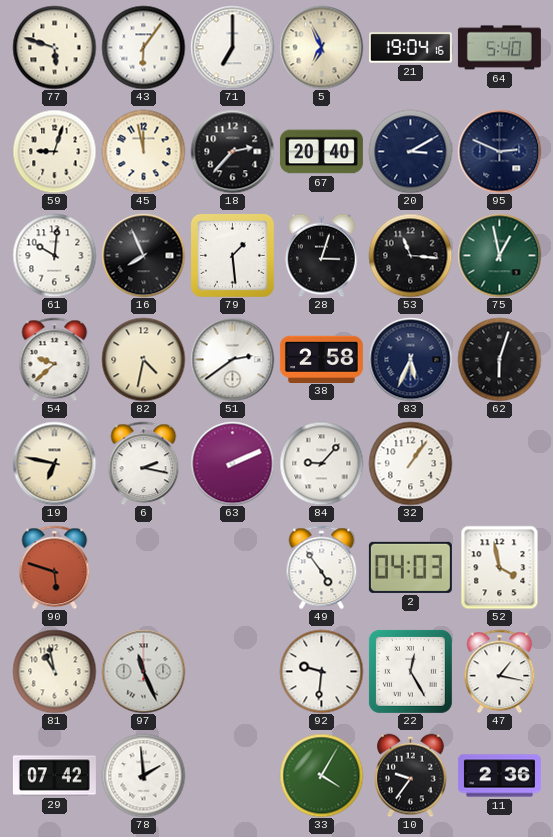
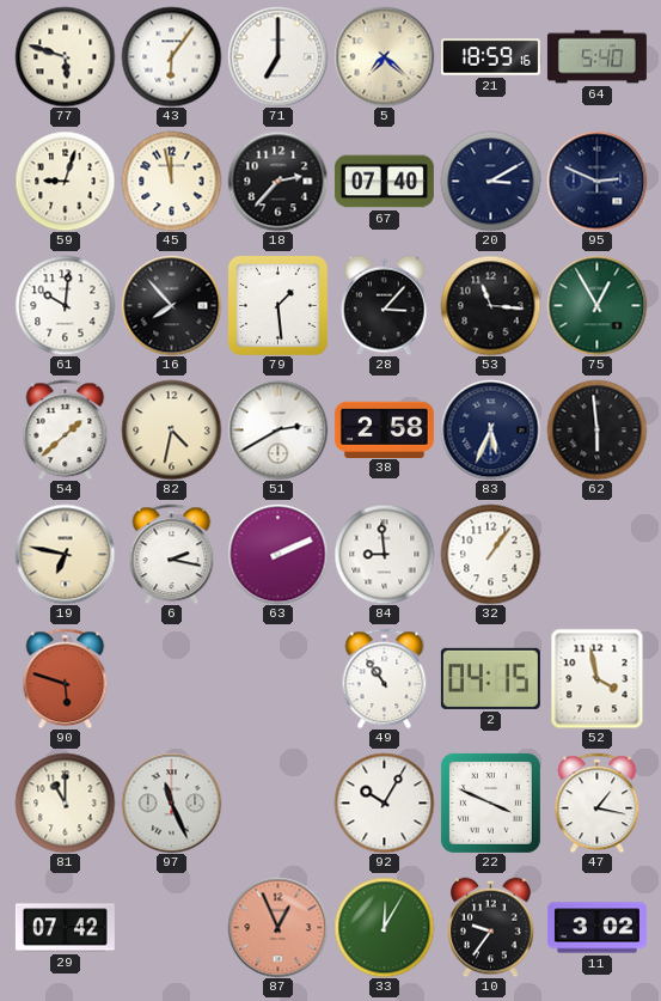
5: 6:56 -> 7:22 (384, 56)
21: 19:04 -> 18:59 (490, 57)
67: 20:40 -> 07:40 (384, 182)
16: 7:56 -> 7:53 (171, 305)
28: 3:03 -> 3:07 (385, 305)
75: 12:58 -> 12:55 (596, 305)
54: 9:38 -> 1:38 (66, 429)
51: 2:39 -> 2:40 (277, 429)
62: 6:03 -> 5:59 (596, 429)
84: 9:07 -> 8:59 (384, 554)
49: 4:54 -> 10:54 (385, 678)
2: 04:03 -> 04:15 (490, 678)
81: 10:58 -> 11:00 (65, 802)
92: 9:31 -> 10:05 (384, 802)
22: 12:25 -> 3:49 (490, 802)
78: 1:59 -> none (143, 775)
87: none -> 12:56 (277, 927)
33: 4:05 -> 12:05 (384, 927)
11: 2:36 -> 3:02 (596, 928)
